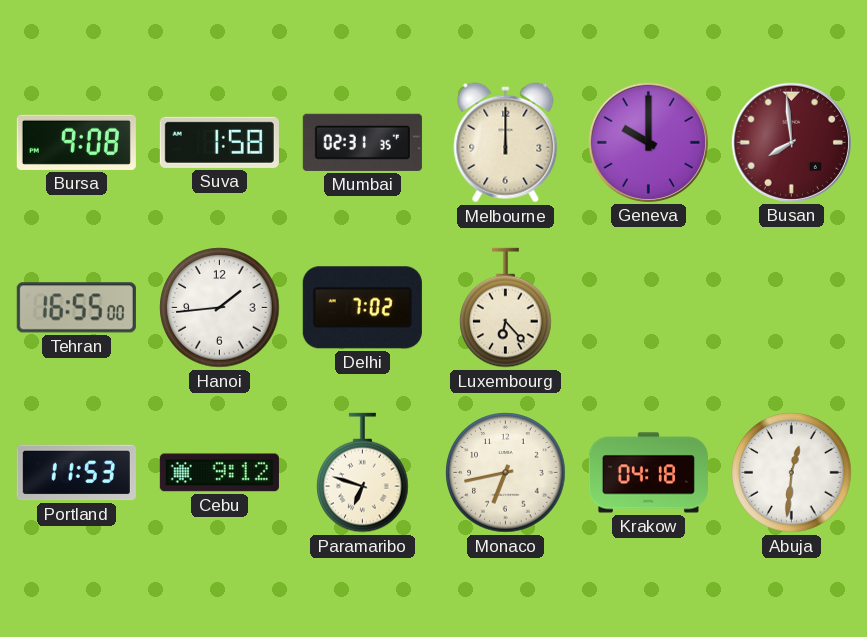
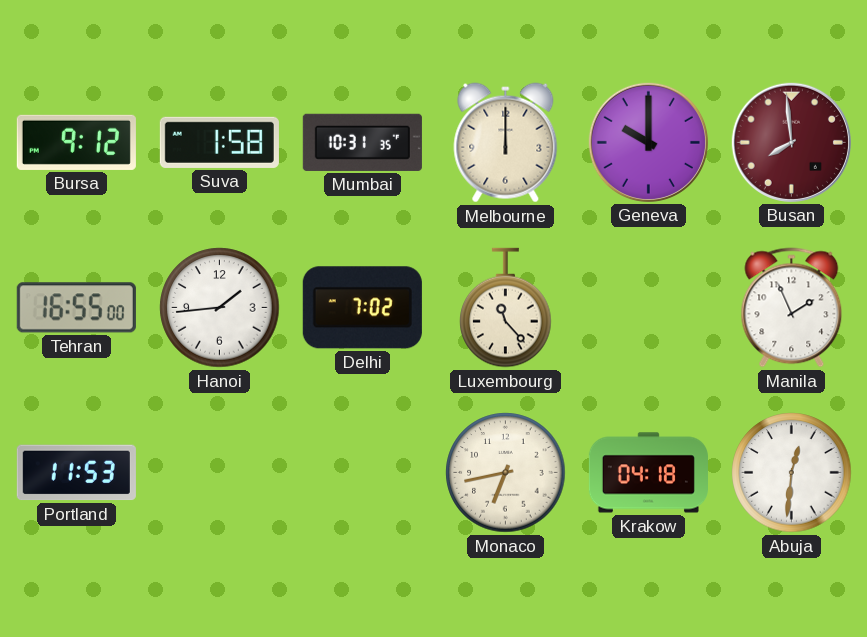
Bursa: 9:08 -> 9:12 (76, 142)
Mumbai: 02:31 -> 10:31 (362, 142)
Luxembourg: 6:23 -> 11:23 (506, 308)
Manila: none -> 1:56 (792, 308)
Cebu: 9:12 -> none (219, 473)
Paramaribo: 6:48 -> none (363, 473)
